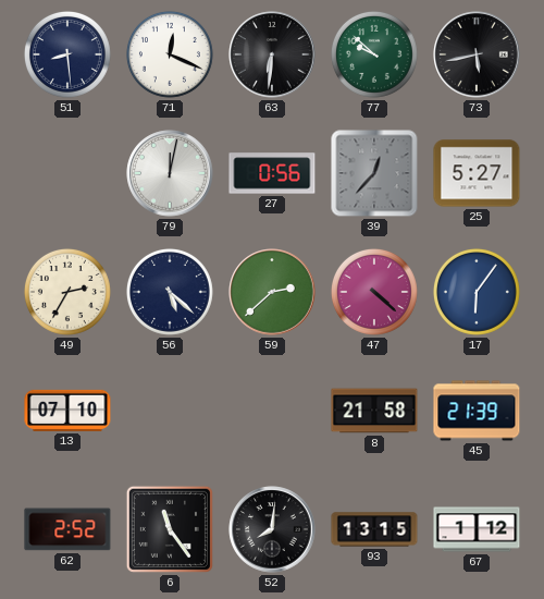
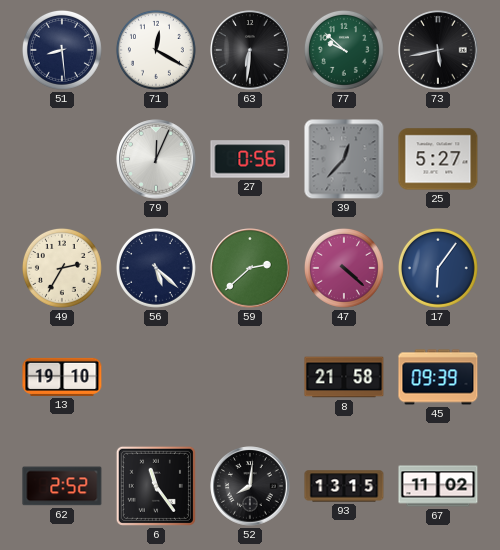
71: 12:19 -> 12:20 (156, 50)
79: 12:02 -> 12:04 (156, 159)
13: 07:10 -> 19:10 (62, 377)
45: 21:39 -> 09:39 (438, 377)
67: 1:12 -> 11:02 (438, 486)
